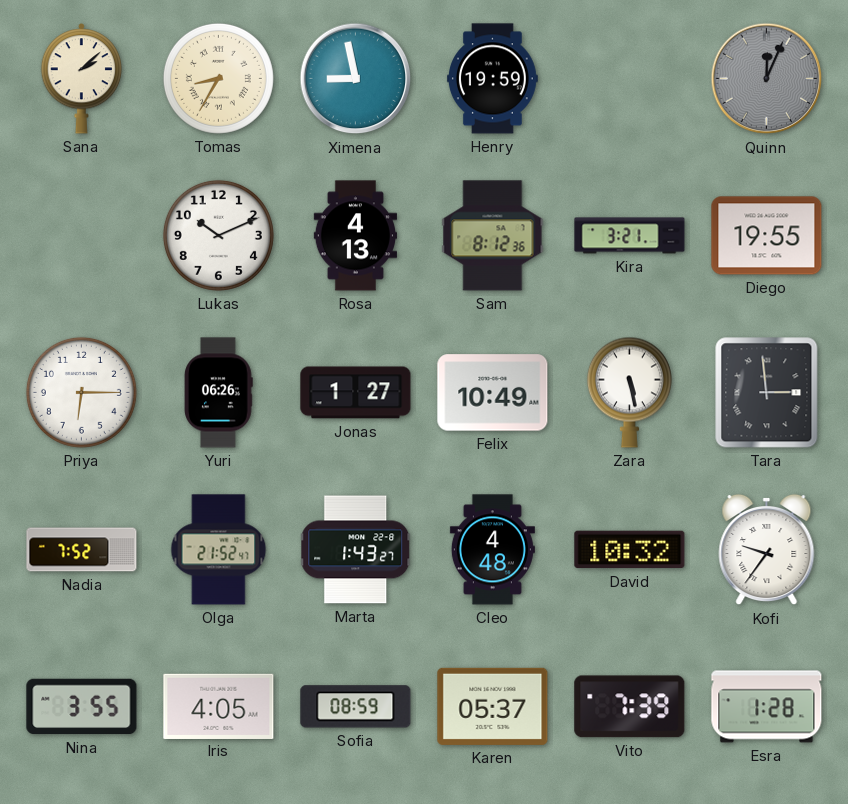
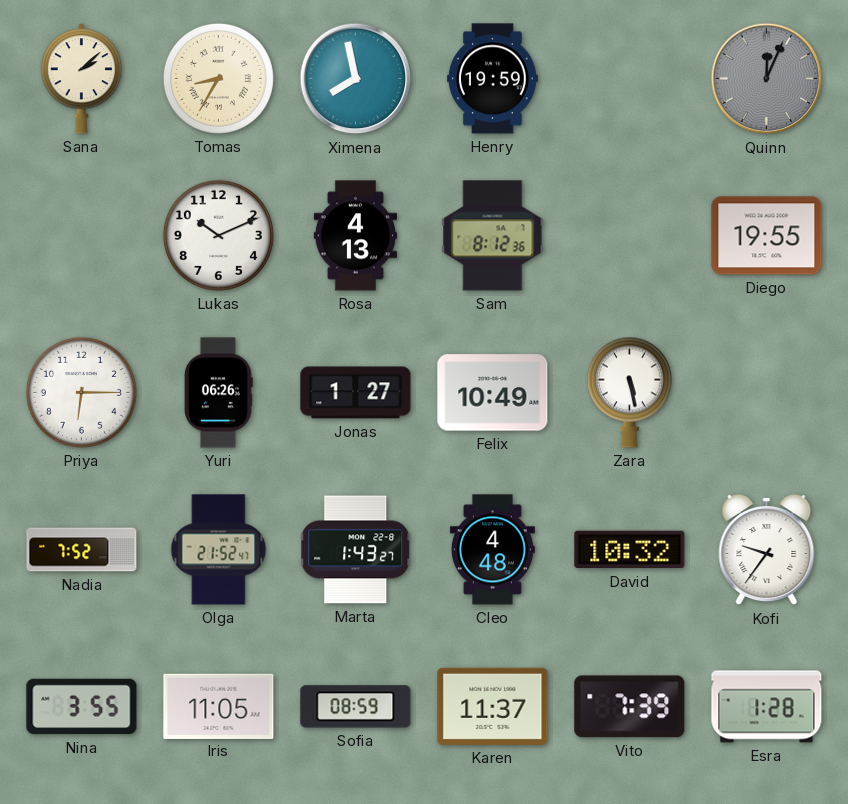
Ximena: 8:58 -> 7:58 (356, 79)
Kira: 3:21 -> none (630, 236)
Tara: 2:59 -> none (767, 393)
Iris: 4:05 -> 11:05 (219, 706)
Karen: 05:37 -> 11:37 (493, 706)
